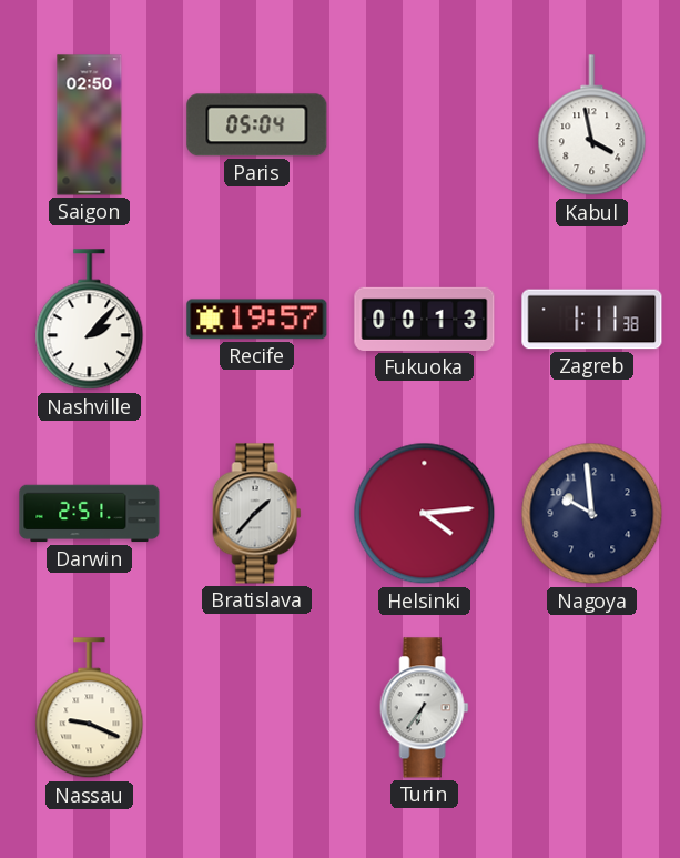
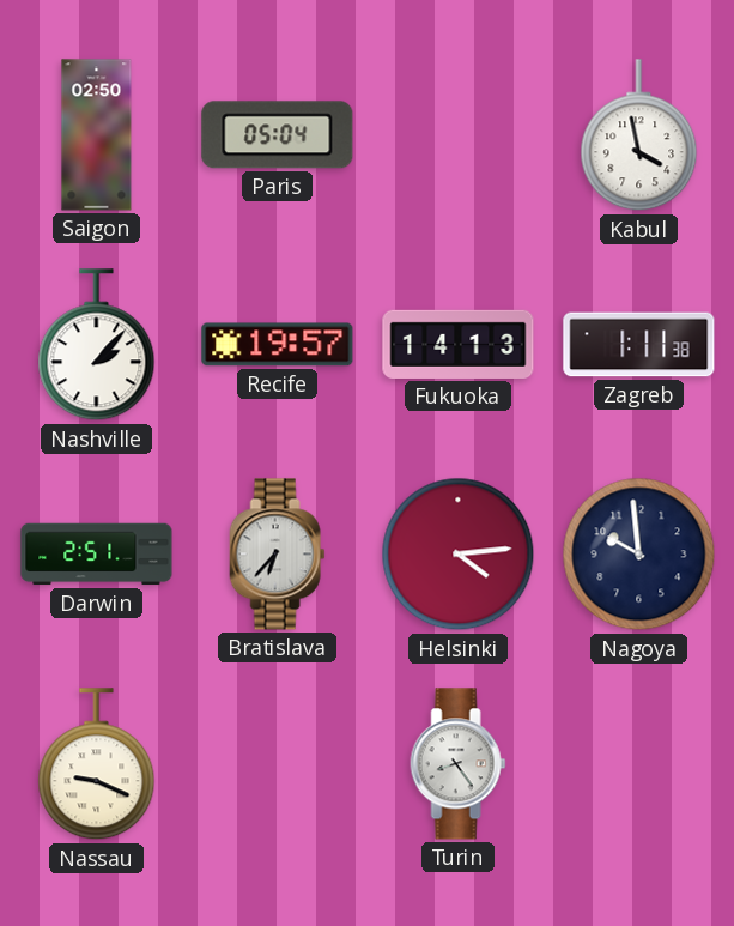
Fukuoka: 00:13 -> 14:13 (459, 344)
Bratislava: 1:37 -> 6:37 (278, 555)
Turin: 6:36 -> 8:24 (459, 764)
